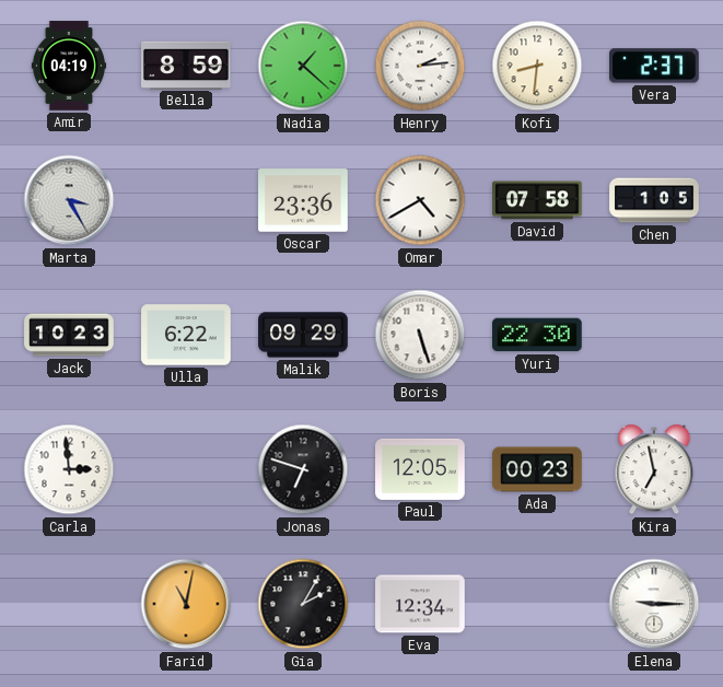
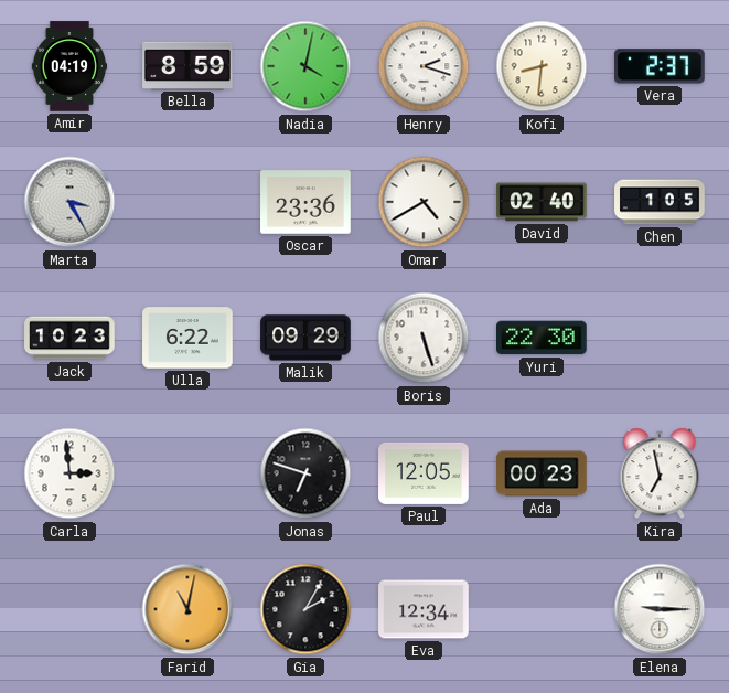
Nadia: 1:22 -> 4:02 (305, 66)
Henry: 2:14 -> 2:18 (424, 66)
David: 07:58 -> 02:40 (542, 202)
